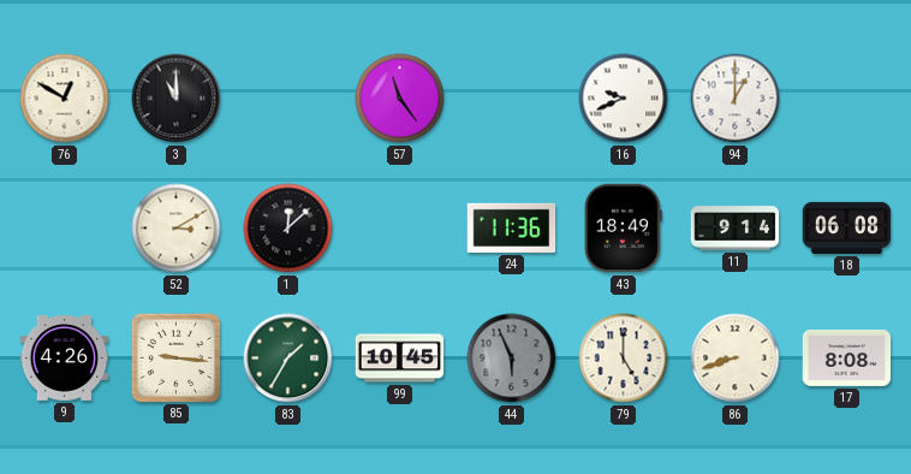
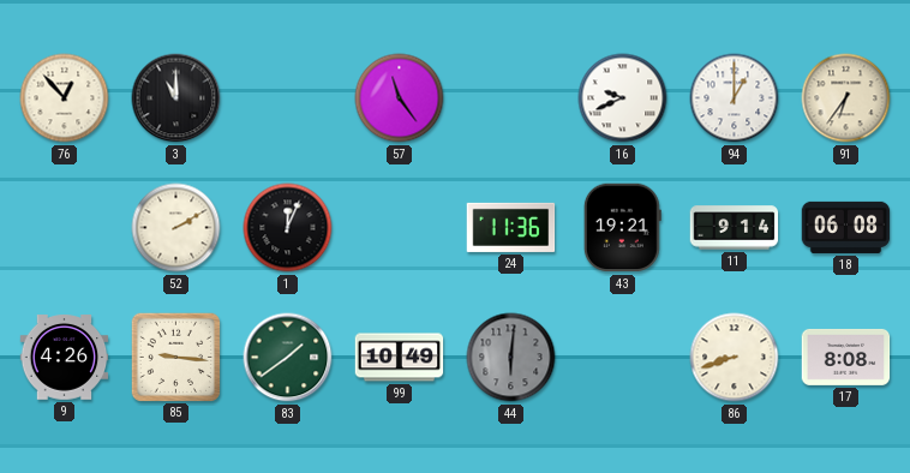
76: 12:50 -> 12:53 (65, 98)
91: none -> 6:36 (846, 98)
52: 3:10 -> 2:10 (176, 228)
1: 12:08 -> 12:04 (288, 228)
43: 18:49 -> 19:21 (622, 228)
83: 1:35 -> 1:39 (288, 358)
99: 10:45 -> 10:49 (400, 358)
44: 5:56 -> 6:01 (511, 358)
79: 5:00 -> none (624, 359)
